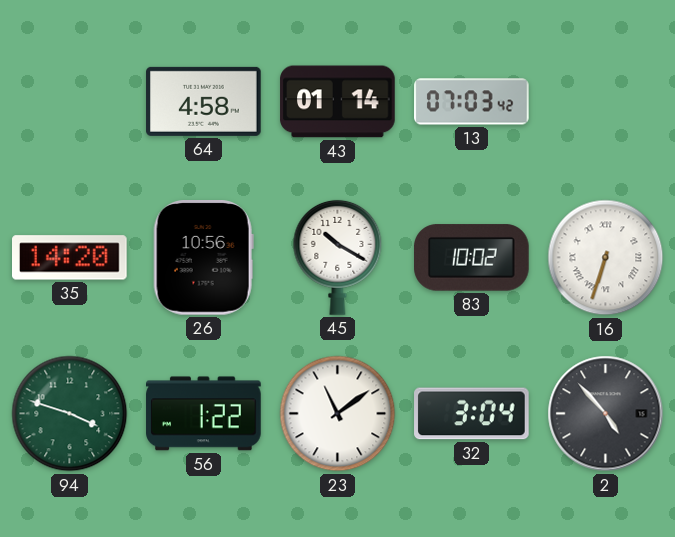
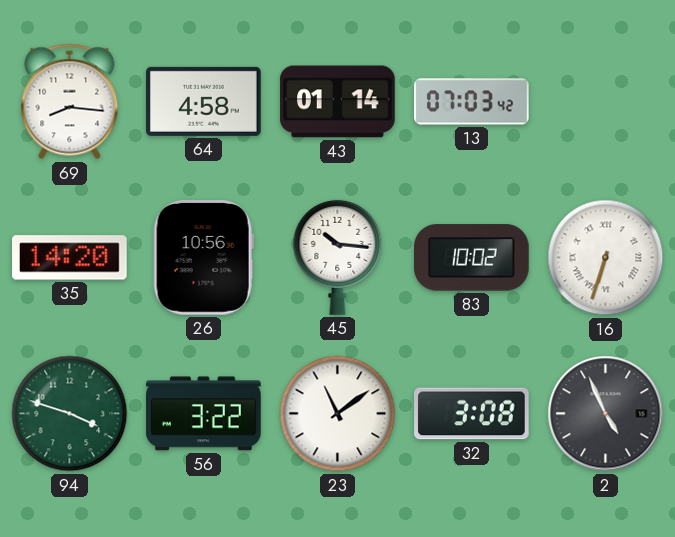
69: none -> 8:16 (70, 102)
45: 10:20 -> 10:16 (338, 257)
56: 1:22 -> 3:22 (204, 414)
32: 3:04 -> 3:08 (472, 414)
2: 4:53 -> 4:56 (606, 414)
